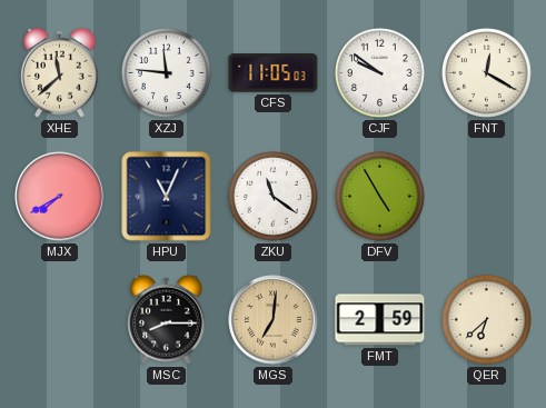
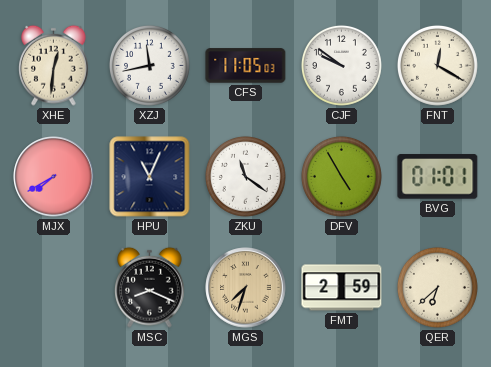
XHE: 11:38 -> 12:31 (54, 65)
XZJ: 11:46 -> 11:43 (149, 65)
BVG: none -> 01:01 (438, 177)
MSC: 8:15 -> 8:19 (150, 287)
MGS: 7:01 -> 7:33 (246, 288)
